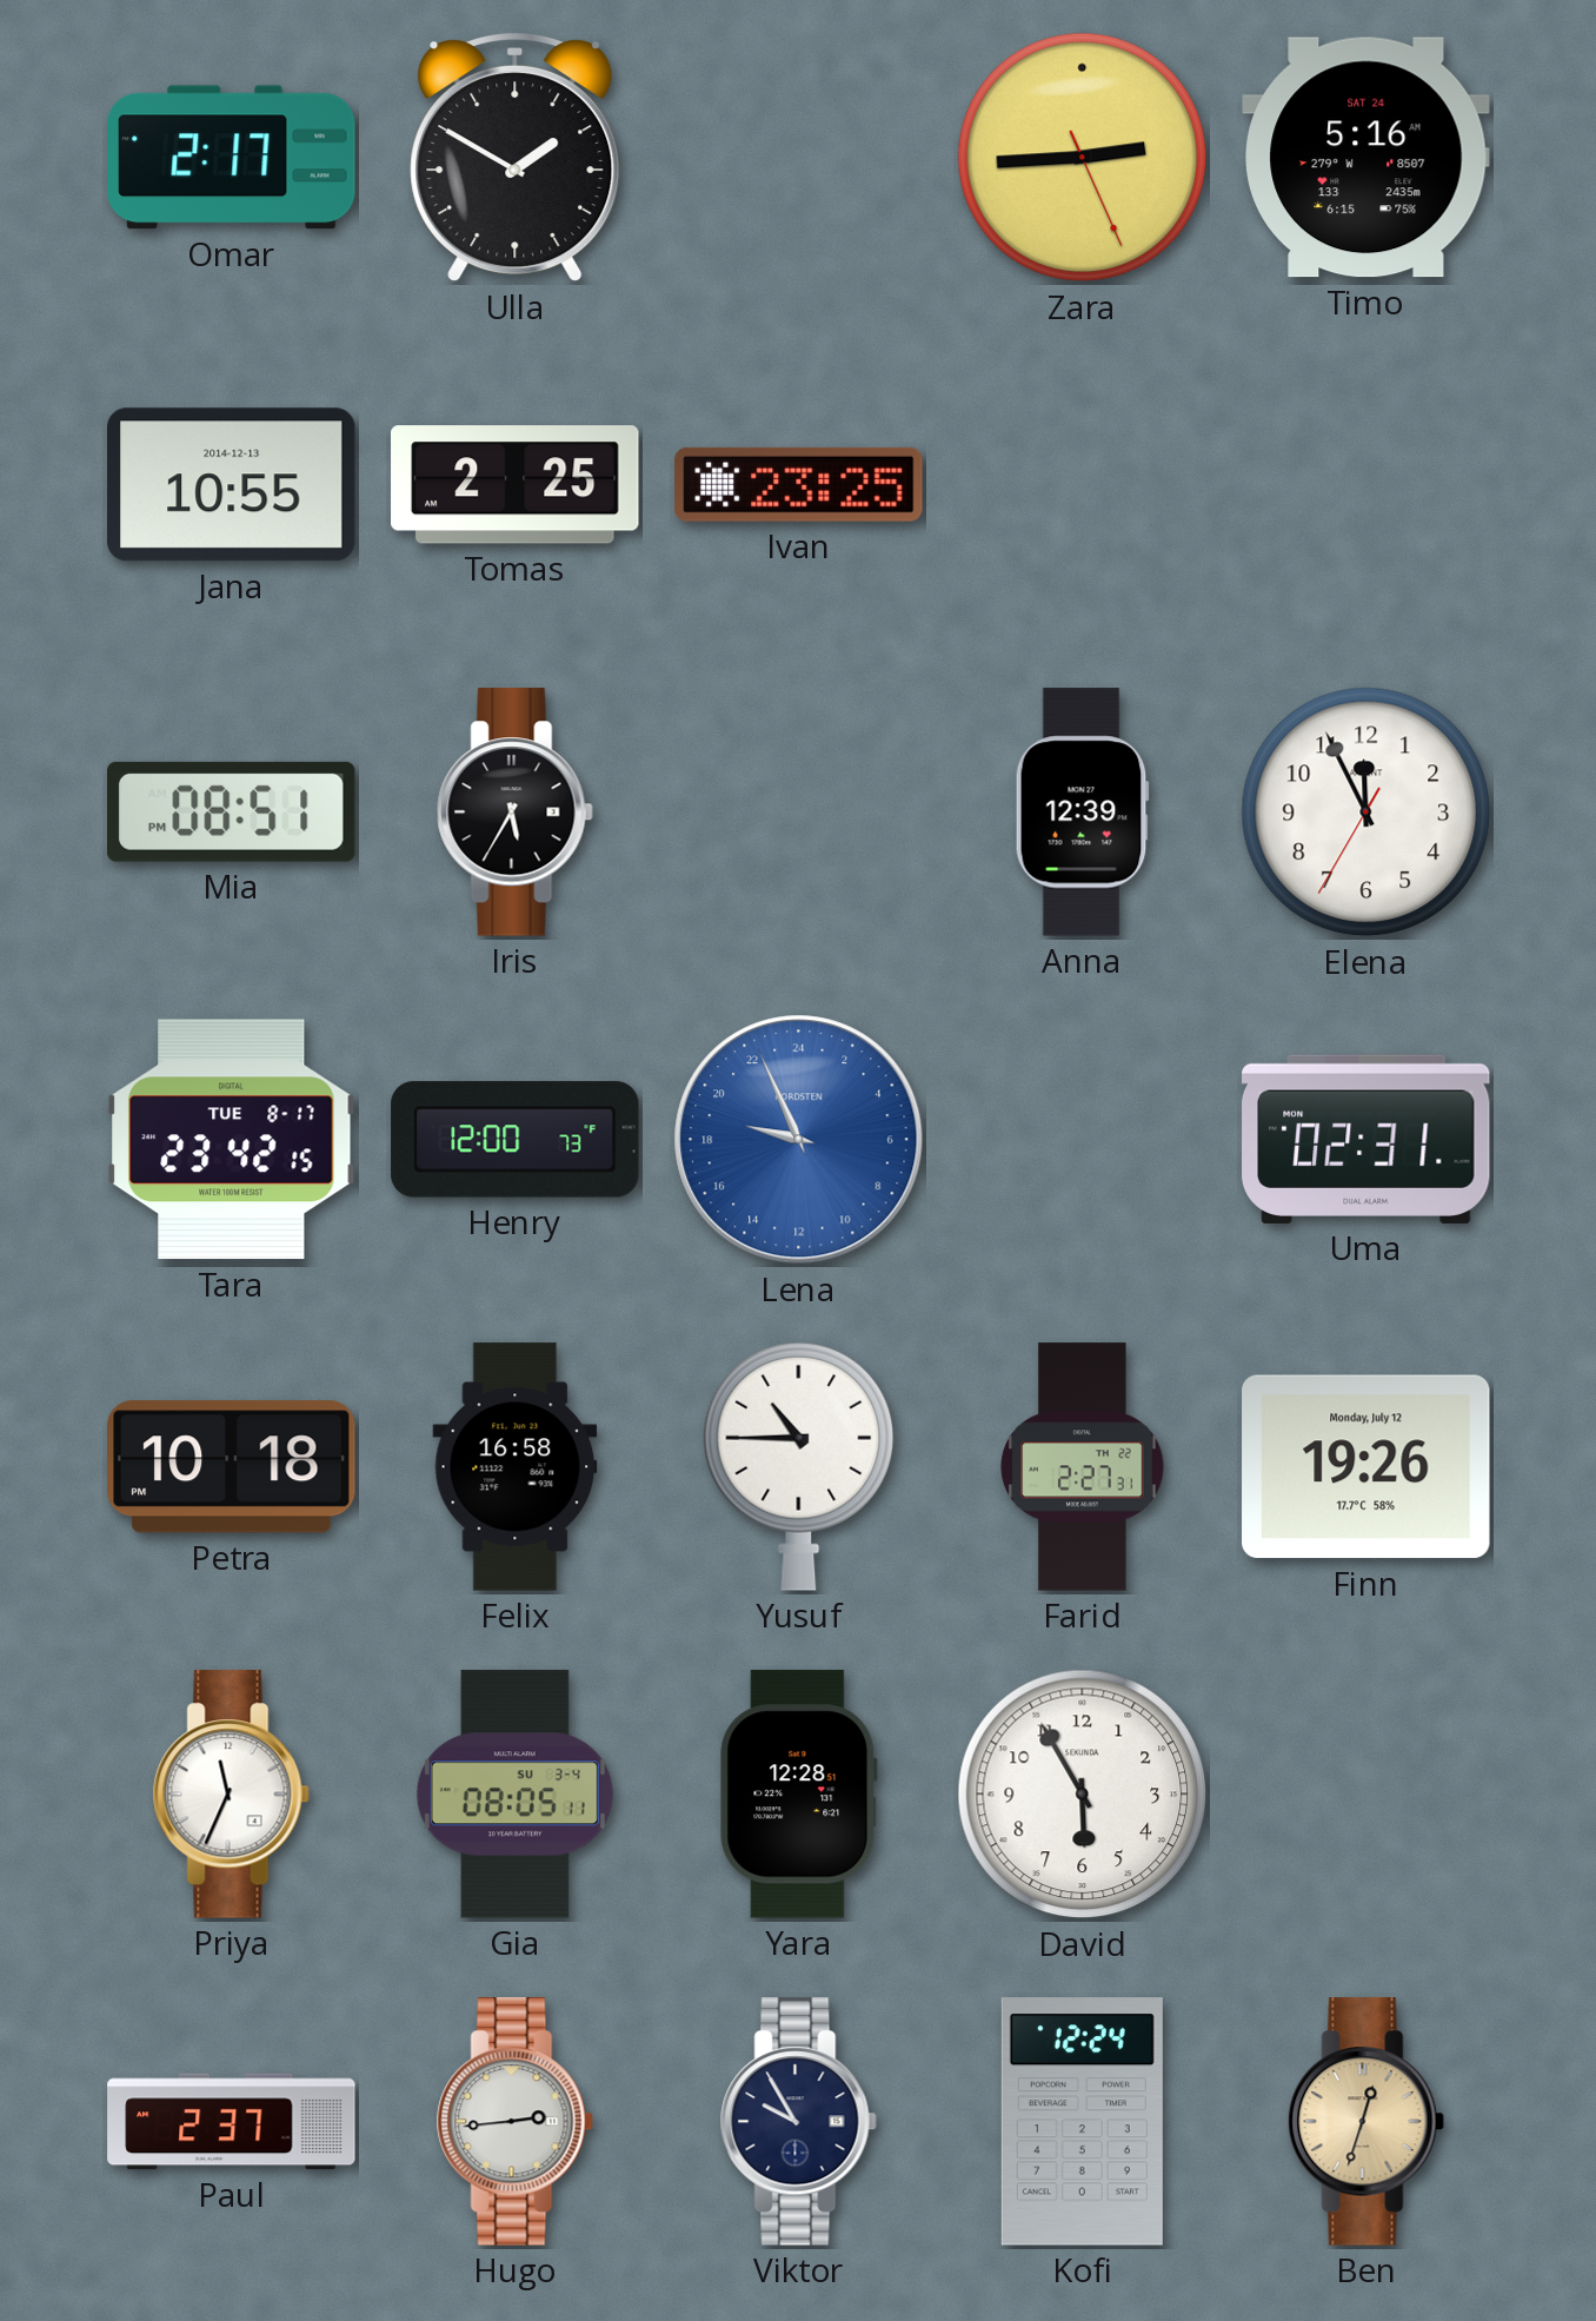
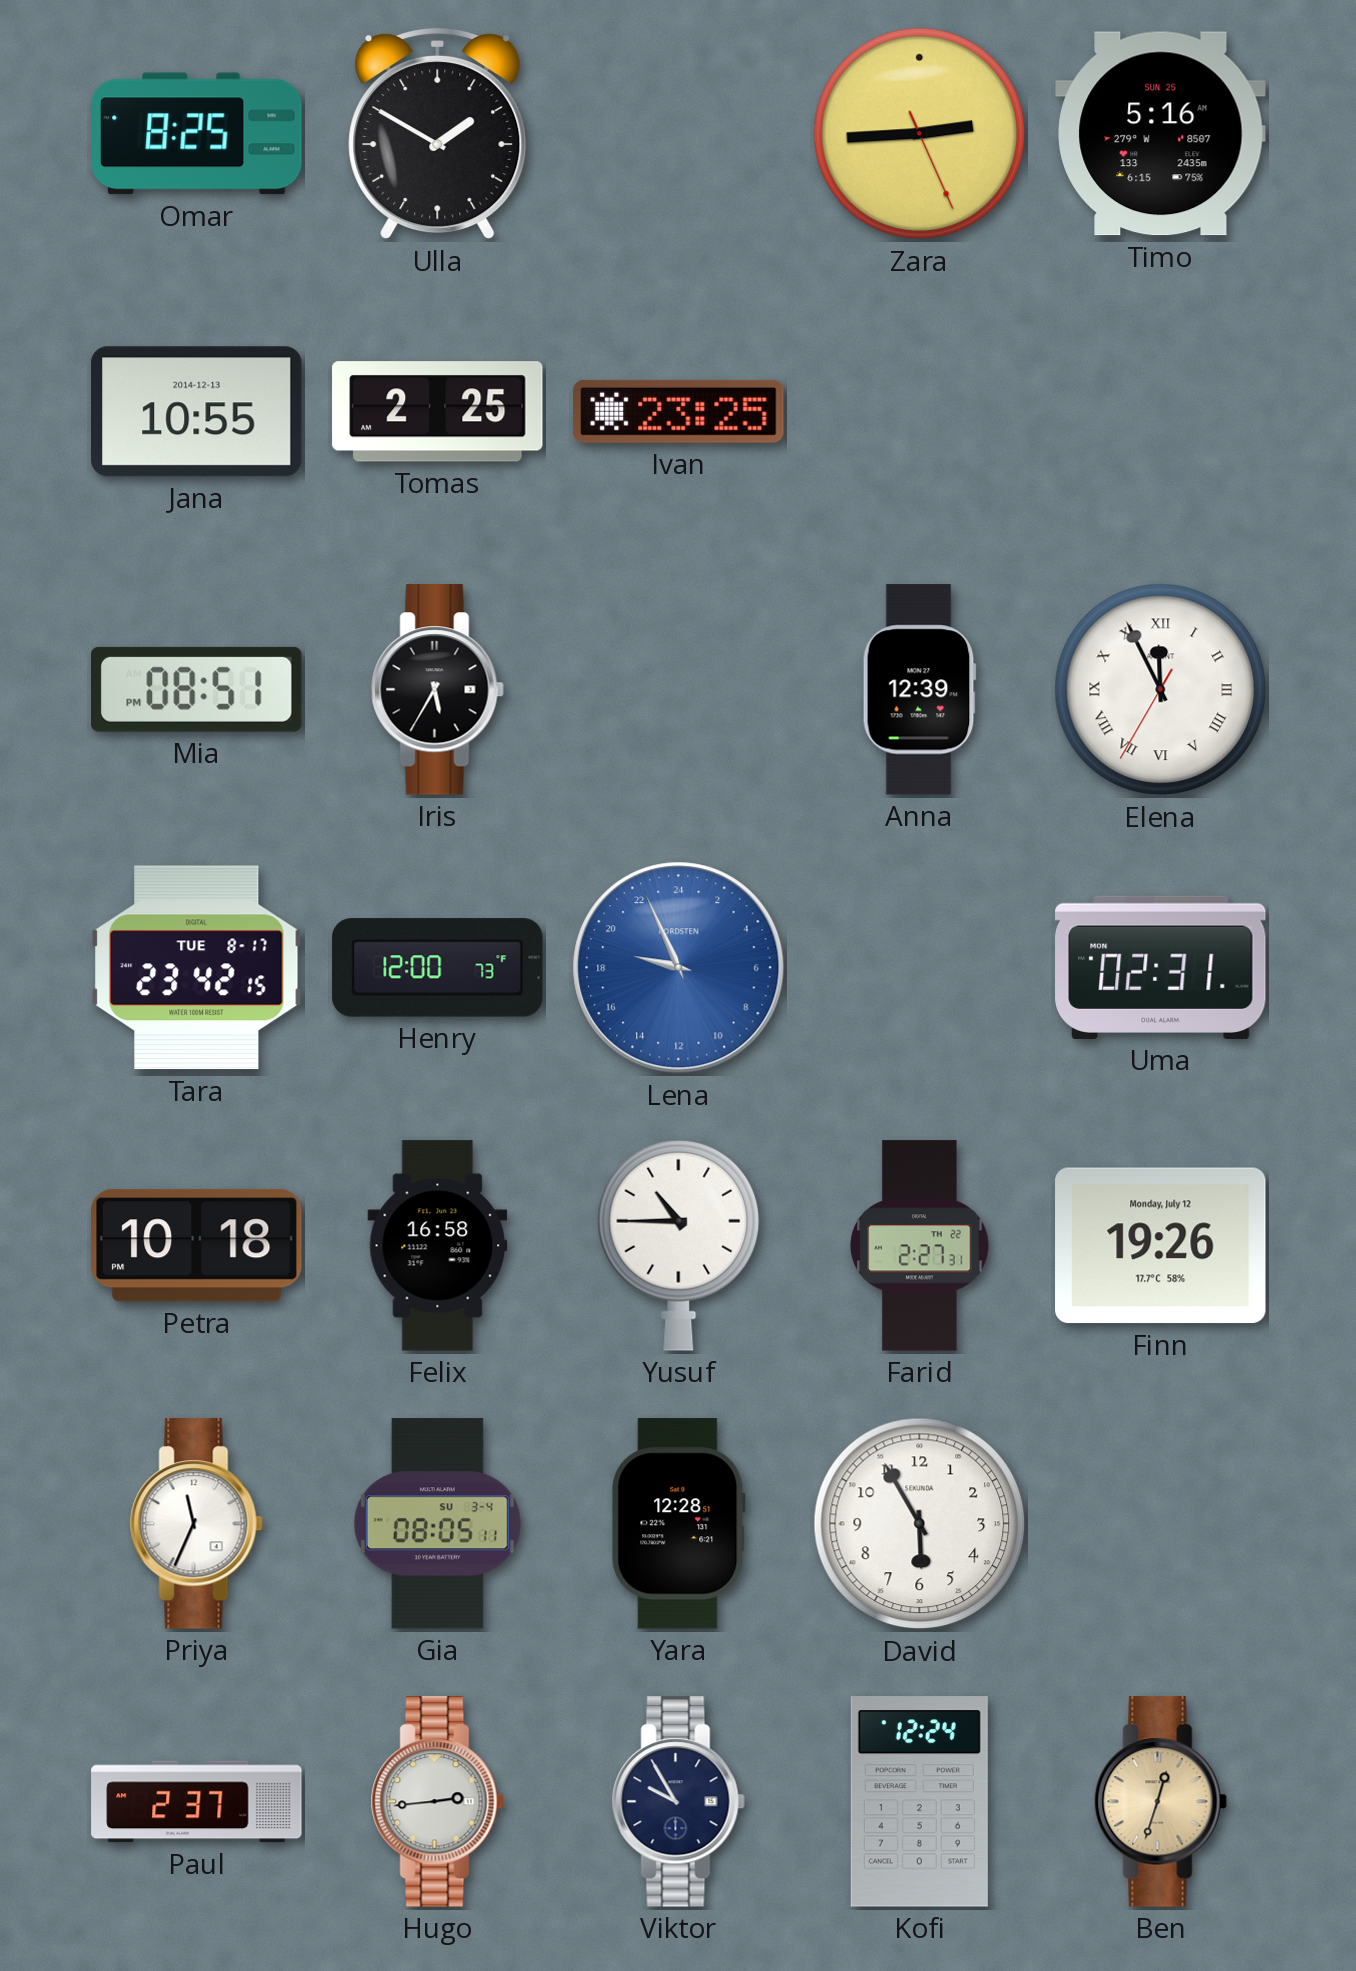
Omar: 2:17 -> 8:25 (197, 134)
Timo date: SAT 24 -> SUN 25 (1161, 134)
Elena numerals: Arabic -> Roman (1161, 690)
